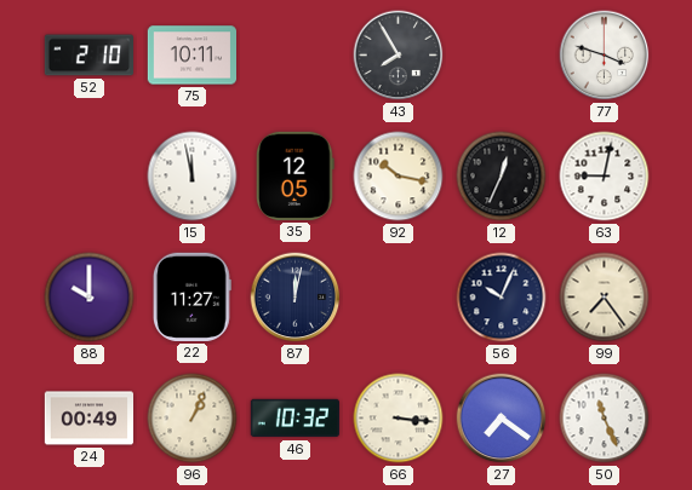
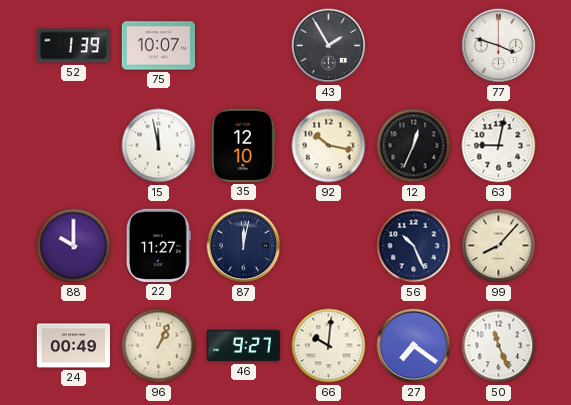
52: 2:10 -> 1:39 (73, 46)
75: 10:11 -> 10:07 (158, 46)
43: 7:55 -> 1:55 (329, 46)
35: 12:05 -> 12:10 (244, 145)
56: 10:04 -> 10:26 (414, 246)
99: 7:24 -> 8:07 (499, 246)
46: 10:32 -> 9:27 (243, 346)
66: 3:16 -> 10:01 (329, 346)
